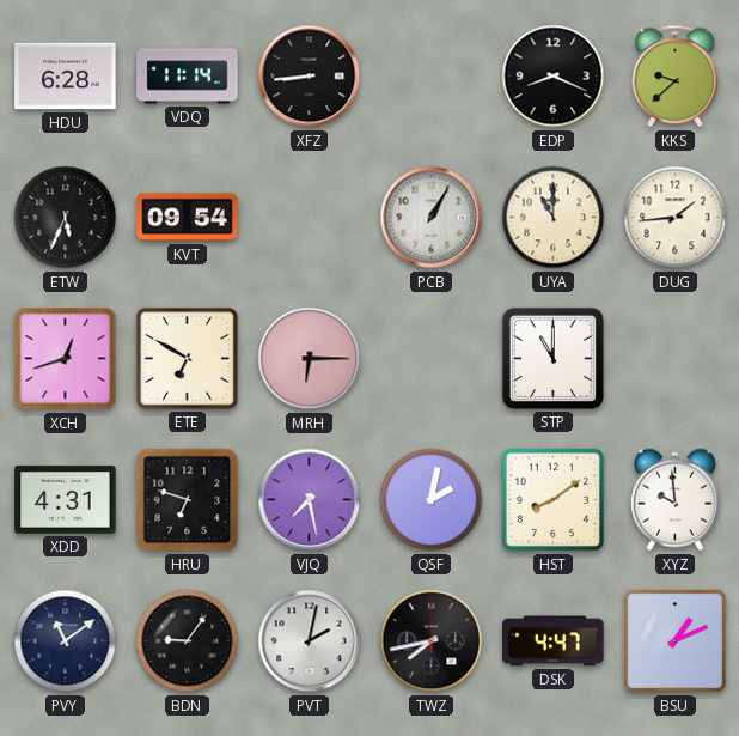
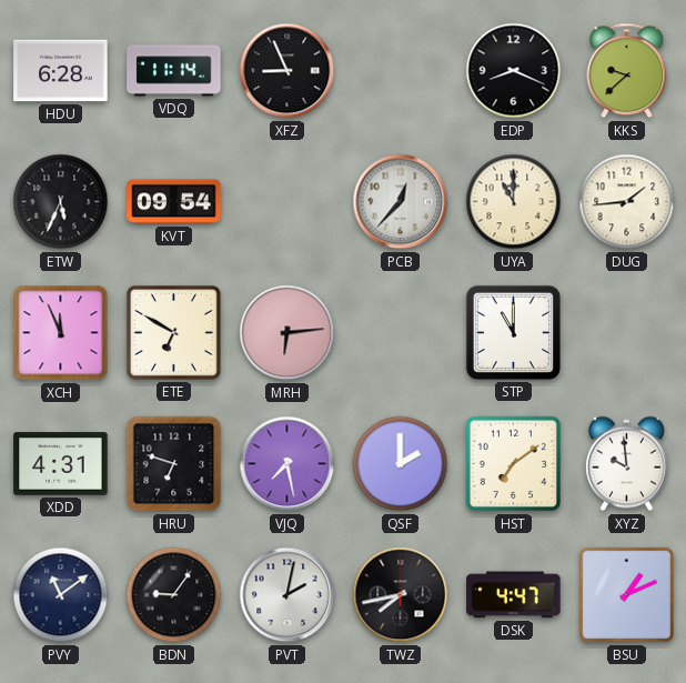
XFZ: 8:44 -> 8:56 (287, 71)
PCB: 1:05 -> 12:37 (401, 202)
XCH: 12:42 -> 11:56 (61, 333)
MRH: 6:15 -> 6:14 (287, 333)
QSF: 2:02 -> 2:00 (401, 464)
HST: 8:09 -> 7:09 (514, 464)
